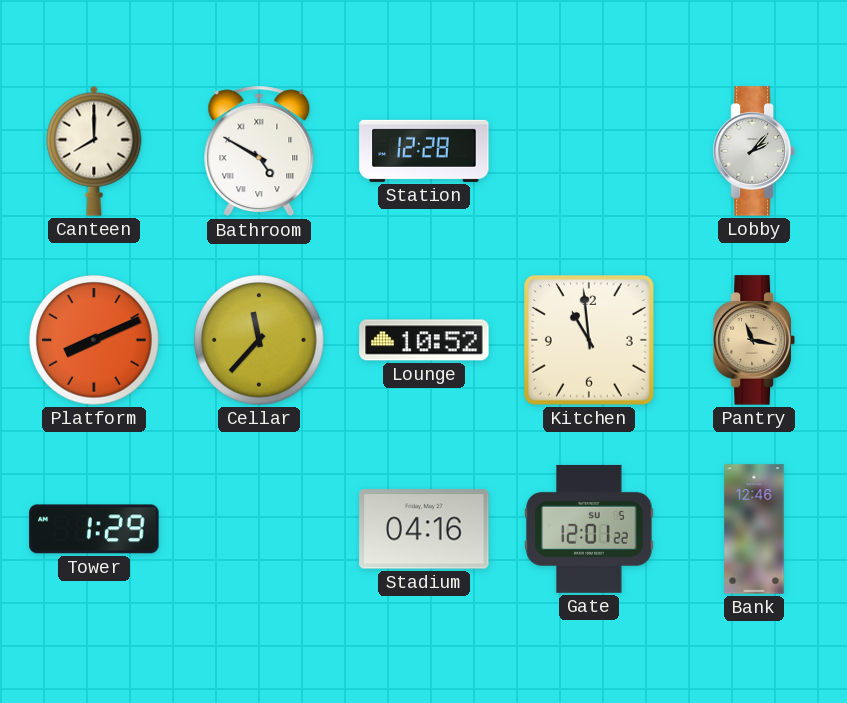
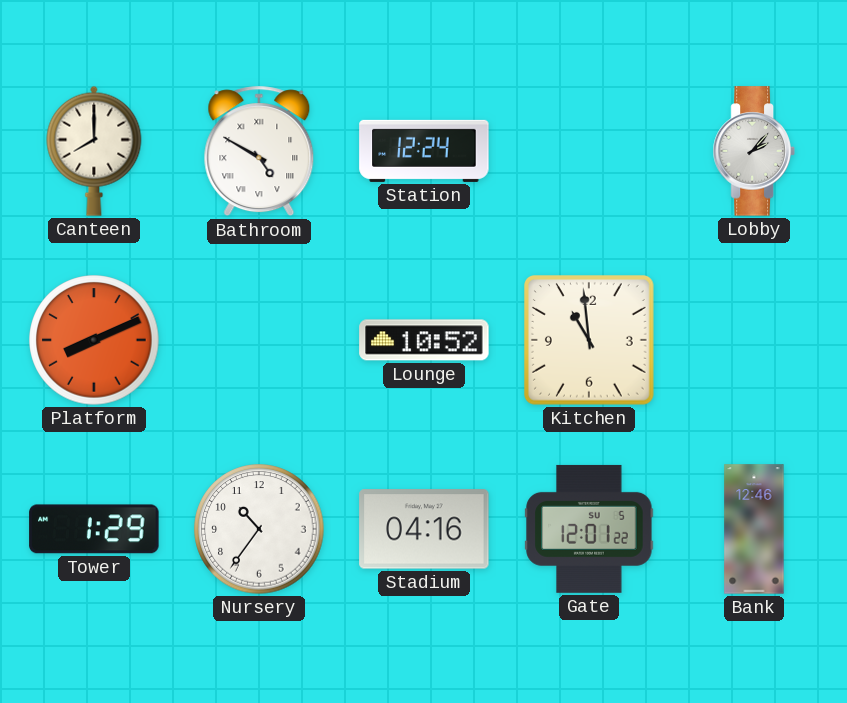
Station: 12:28 -> 12:24 (424, 151)
Cellar: 11:37 -> none (259, 340)
Pantry: 11:17 -> none (754, 340)
Nursery: none -> 10:36 (259, 529)
